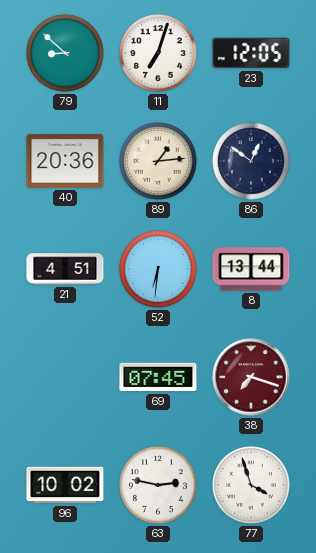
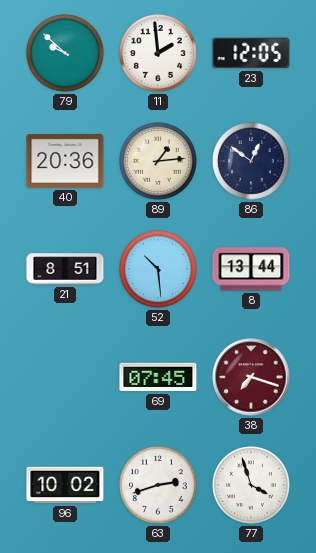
79: 8:52 -> 9:52 (65, 53)
11: 7:03 -> 1:59 (158, 53)
21: 4:51 -> 8:51 (65, 269)
52: 6:31 -> 10:29 (158, 269)
63: 2:47 -> 2:42 (158, 485)
